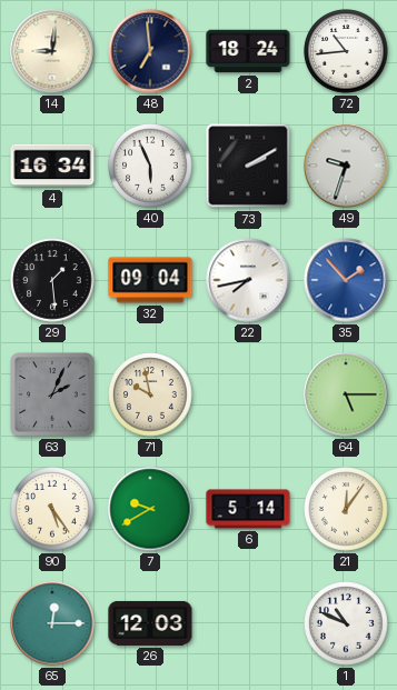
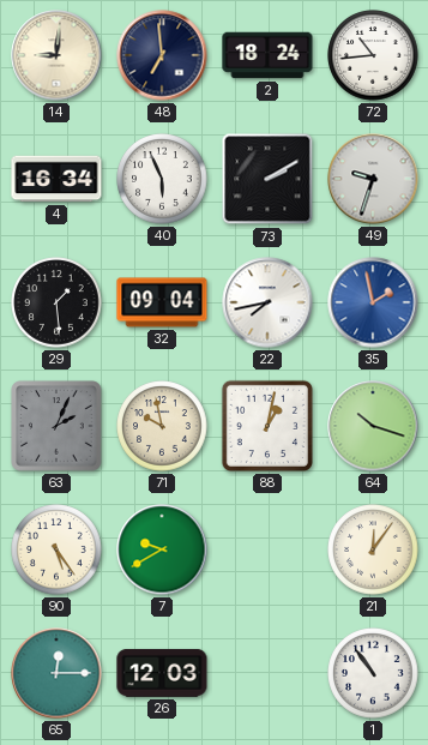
35: 1:53 -> 1:58 (373, 302)
88: none -> 1:02 (267, 426)
64: 5:15 -> 10:18 (373, 426)
6: 5:14 -> none (248, 509)
1: 10:49 -> 10:54 (373, 673)
